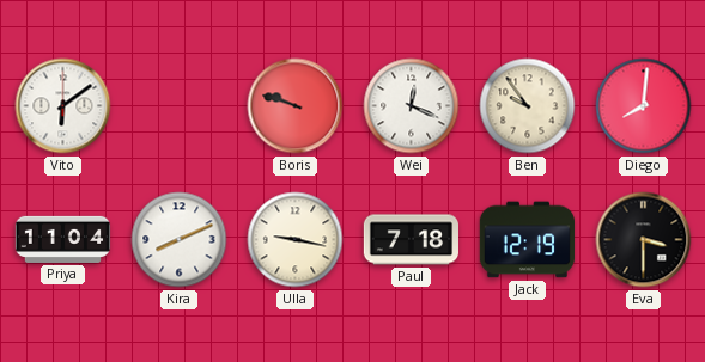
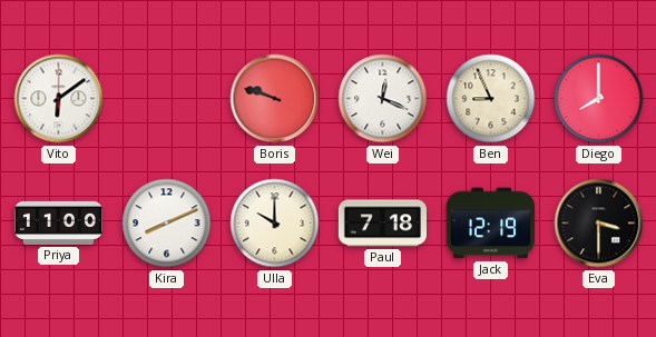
Ben: 9:54 -> 8:56 (491, 99)
Diego: 8:01 -> 8:00 (599, 99)
Priya: 11:04 -> 11:00 (59, 222)
Ulla: 9:17 -> 10:00 (275, 224)
